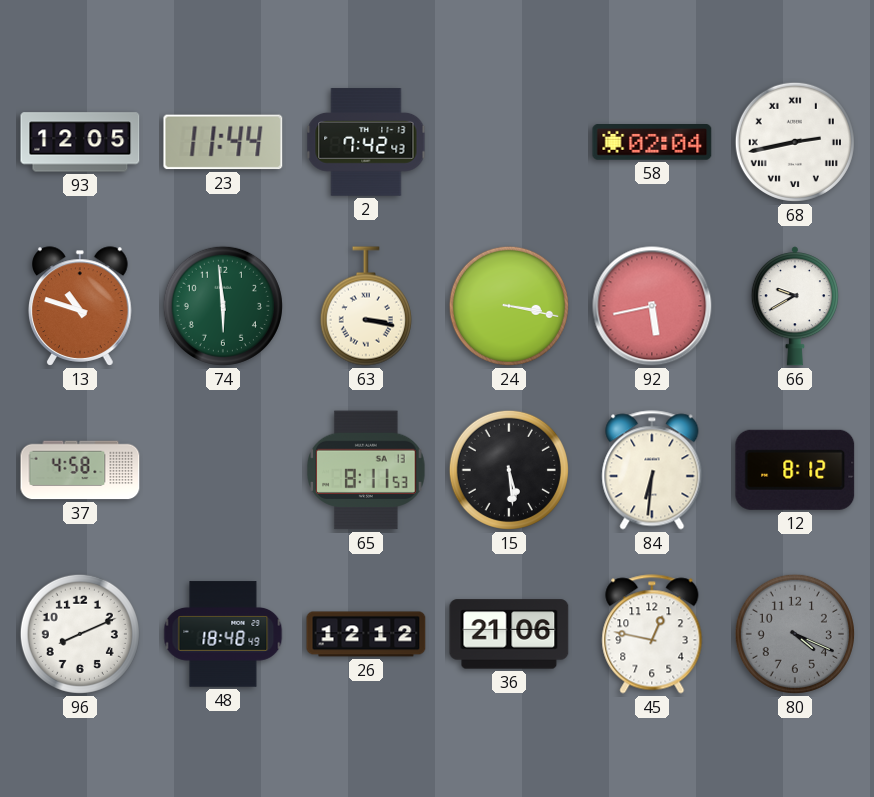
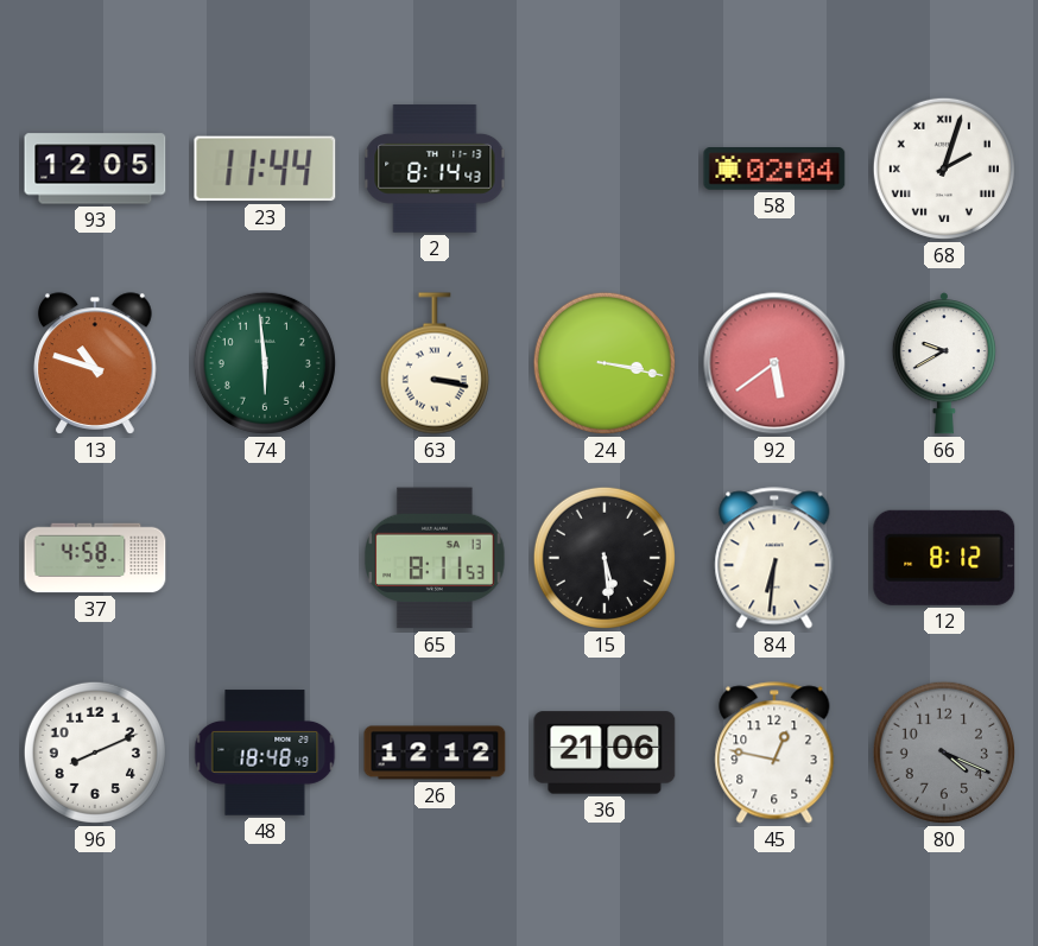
2: 7:42 -> 8:14 (435, 169)
68: 2:43 -> 2:03 (944, 169)
92: 5:43 -> 5:39 (774, 363)
